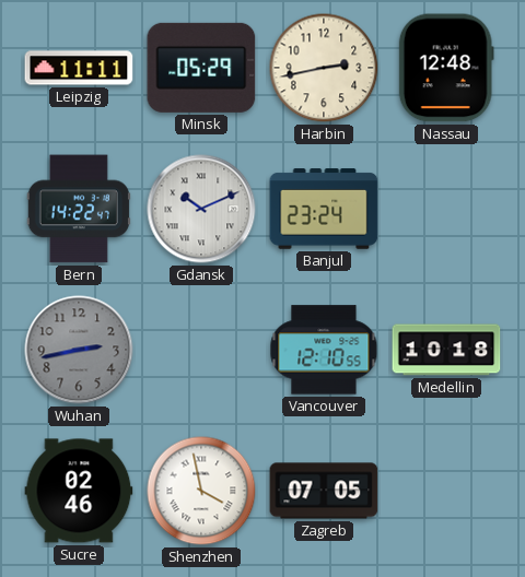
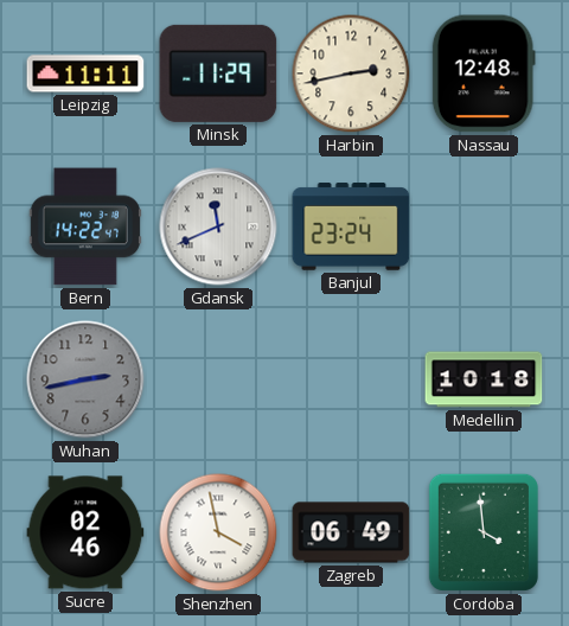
Minsk: 05:29 -> 11:29 (218, 74)
Gdansk: 10:11 -> 11:41 (218, 226)
Vancouver: 12:10 -> none (324, 350)
Zagreb: 07:05 -> 06:49 (351, 532)
Cordoba: none -> 3:59 (484, 532)
